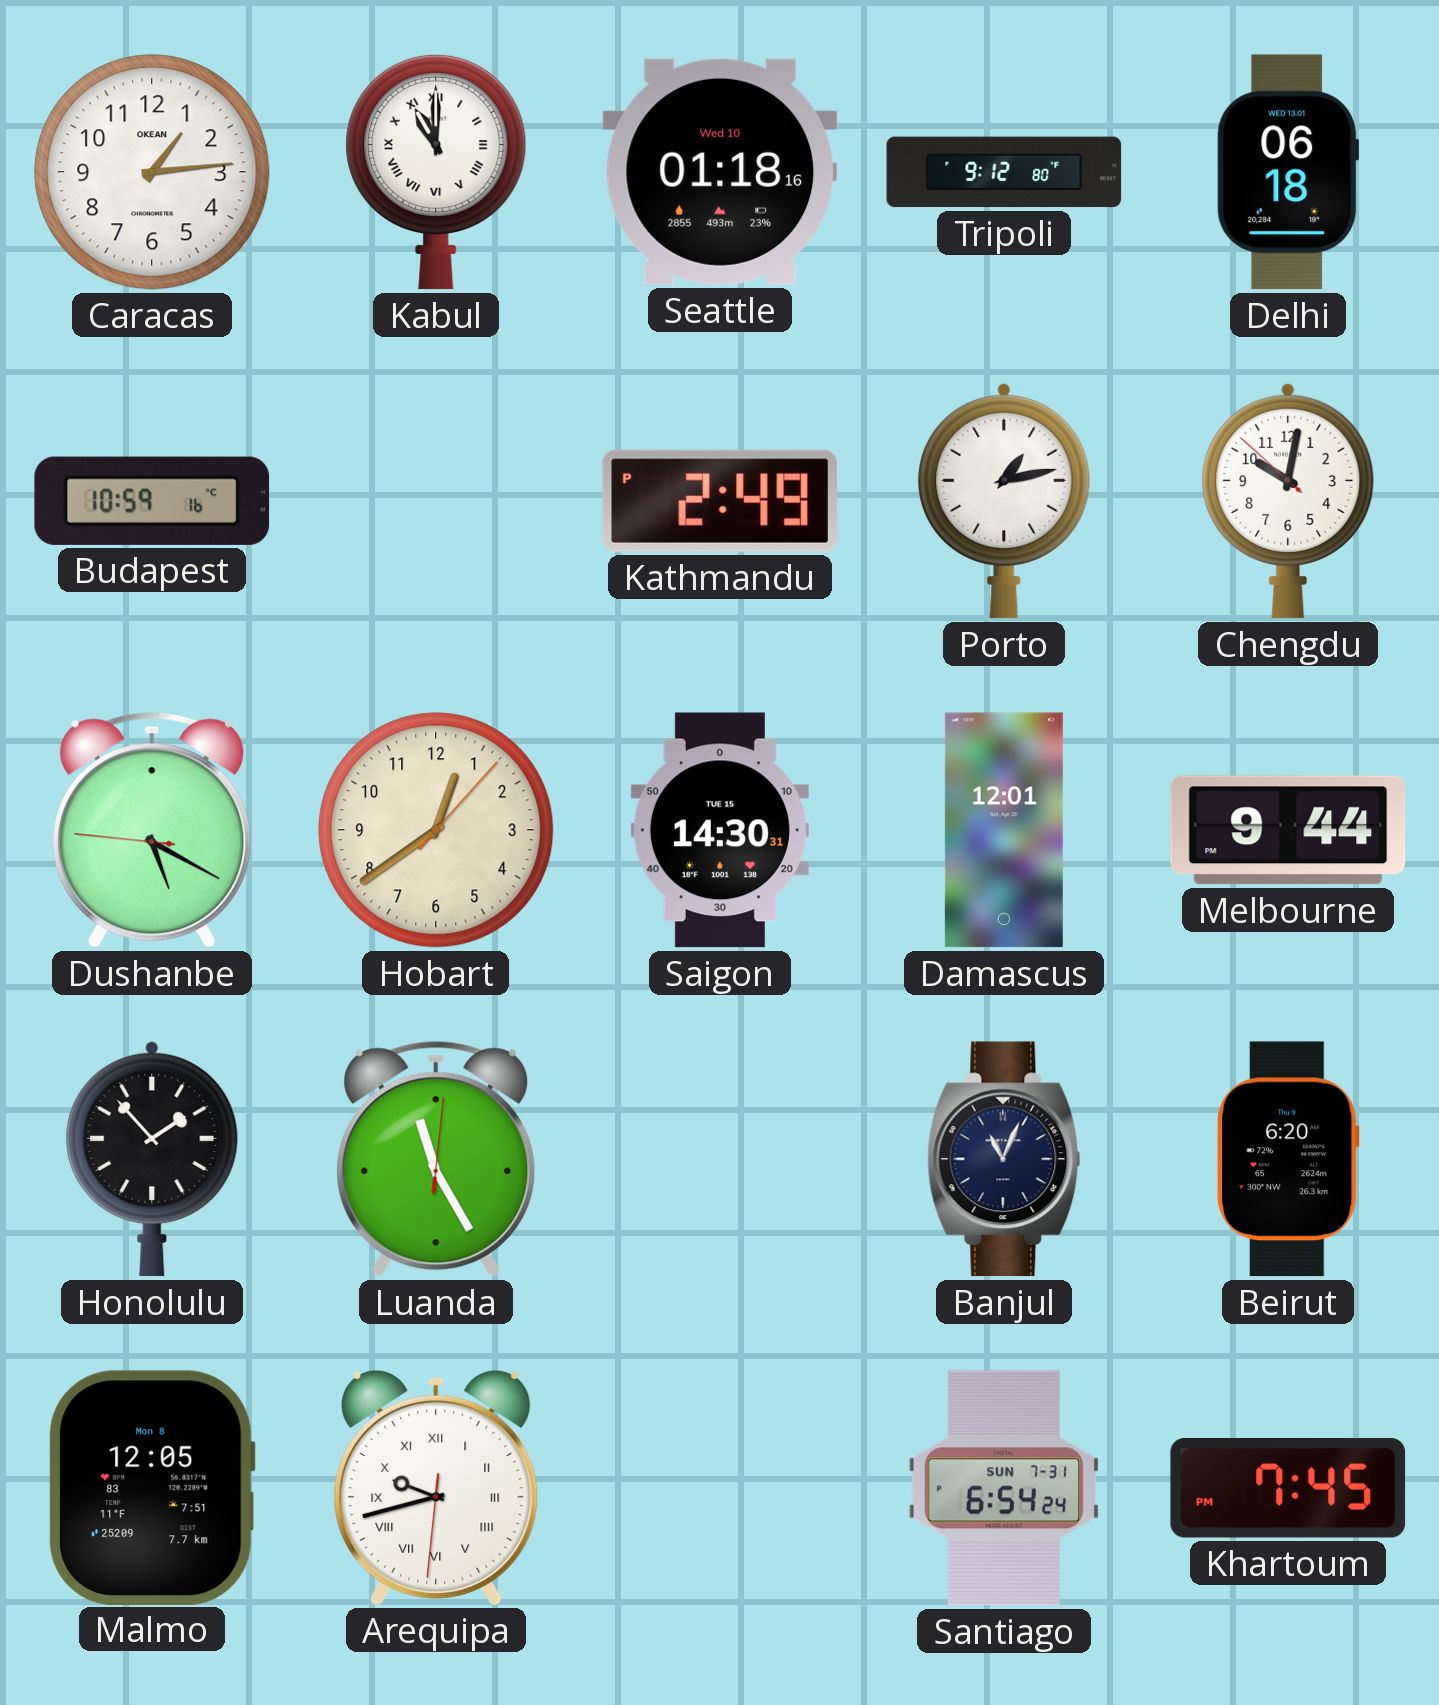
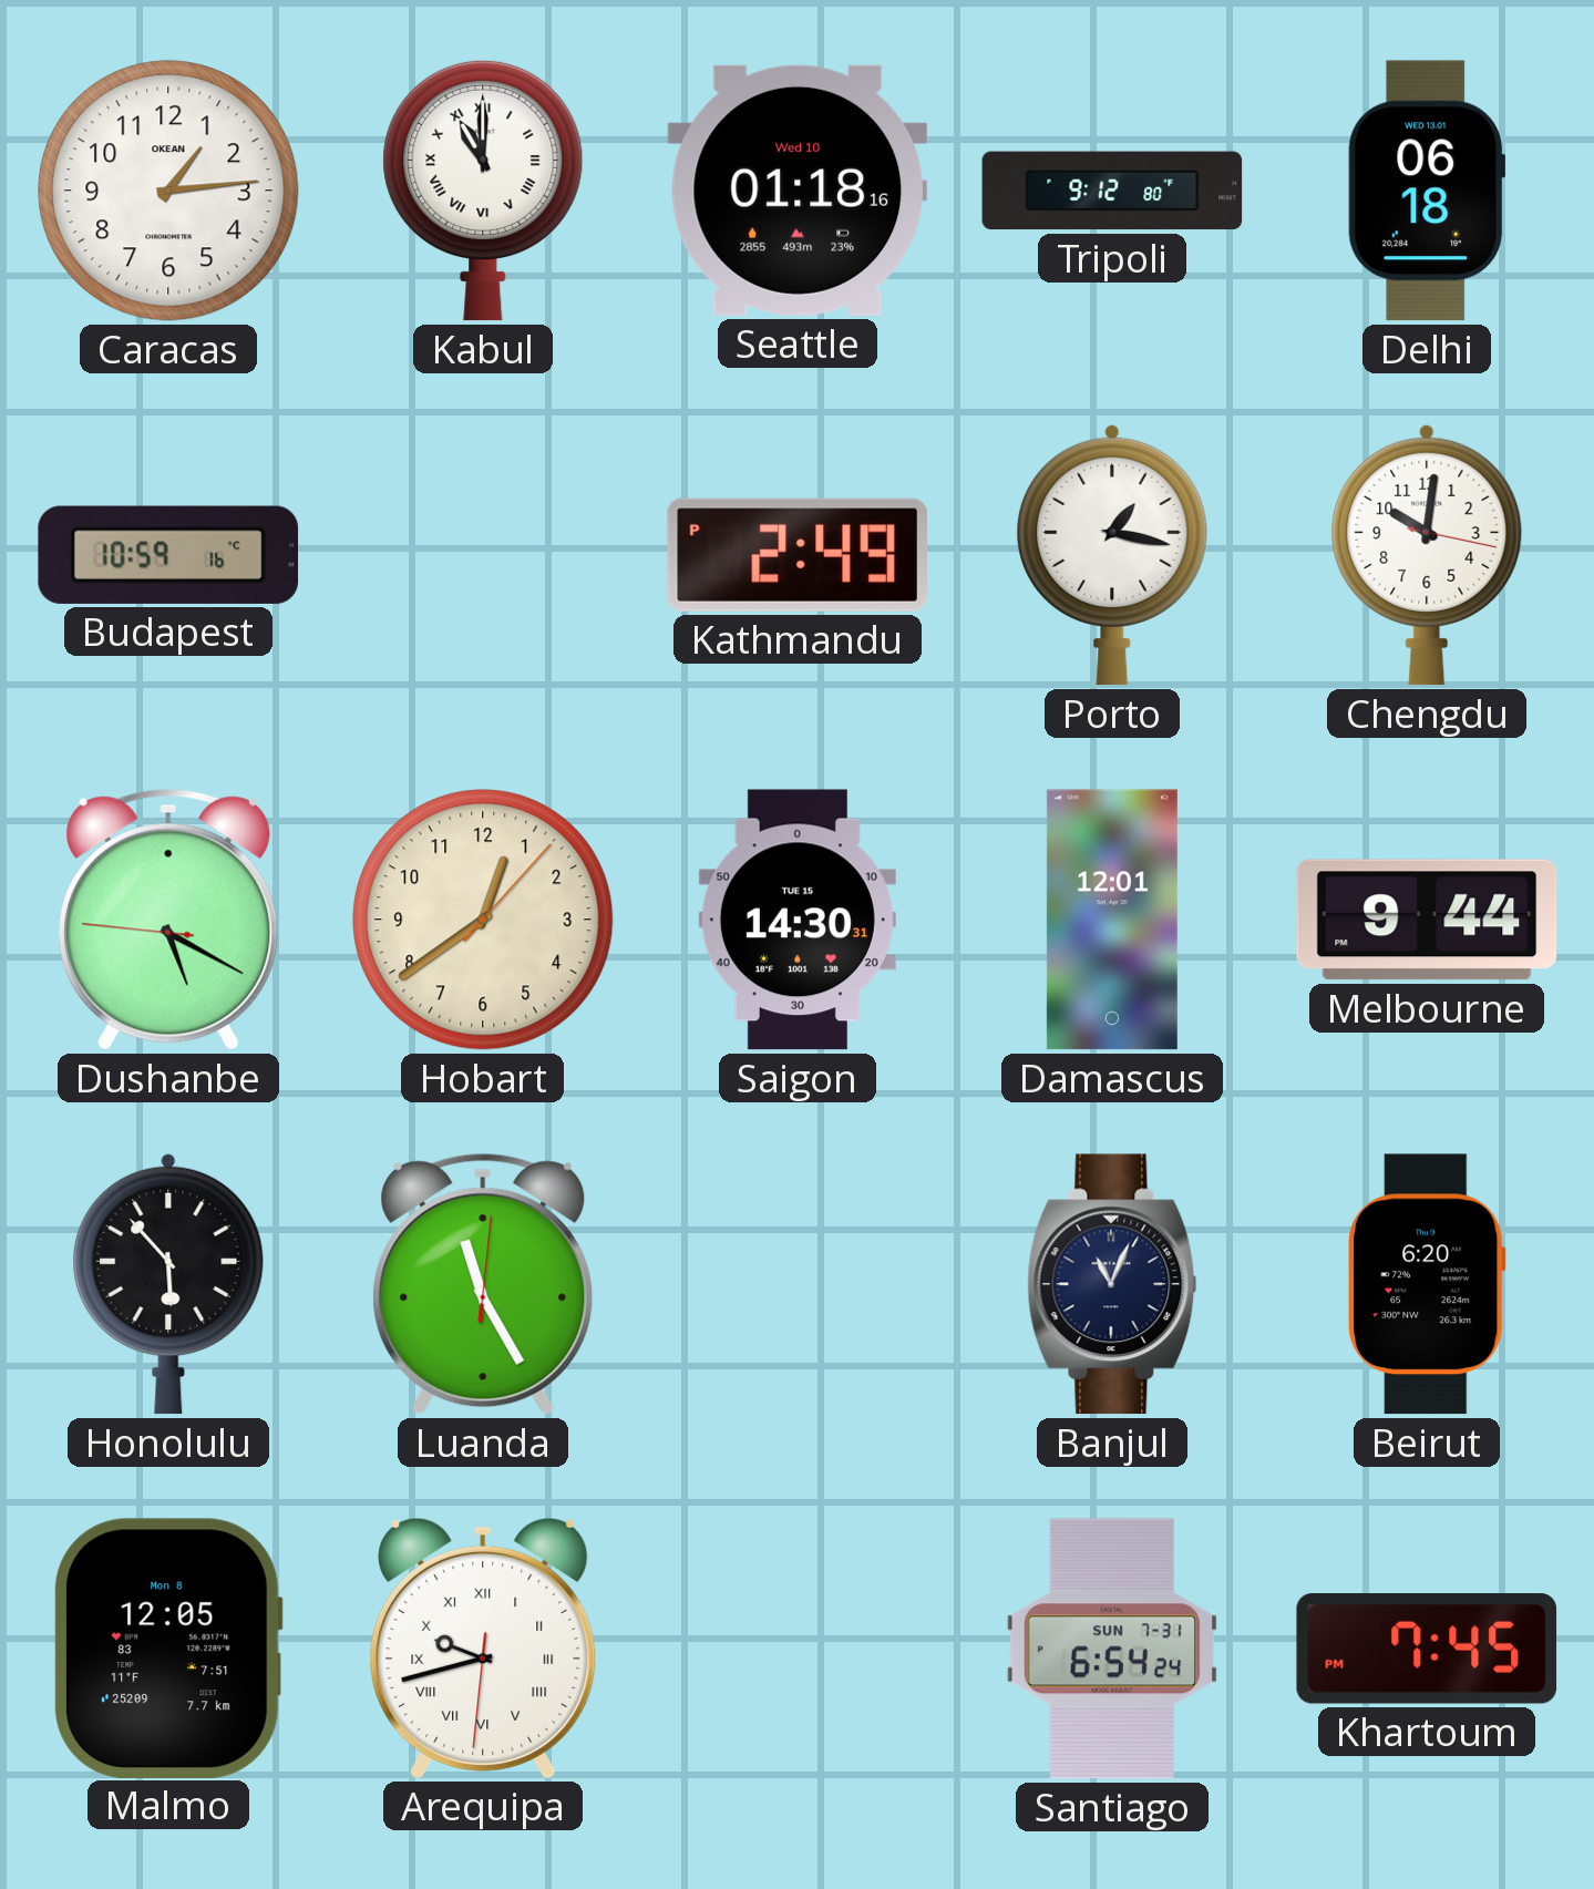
Porto: 1:13 -> 1:17 (1112, 555)
Chengdu: 10:01:52 -> 10:01:17 (1427, 555)
Honolulu: 1:53 -> 5:53 (168, 1284)
